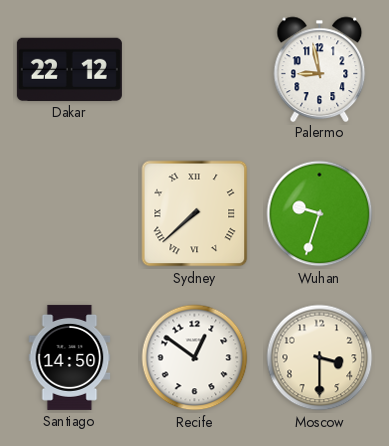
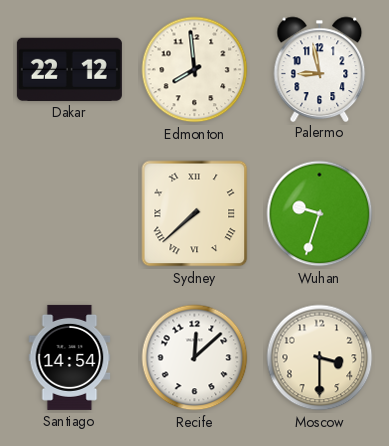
Edmonton: none -> 7:59 (195, 70)
Santiago: 14:50 -> 14:54 (70, 357)
Recife: 12:51 -> 12:08 (195, 358)
